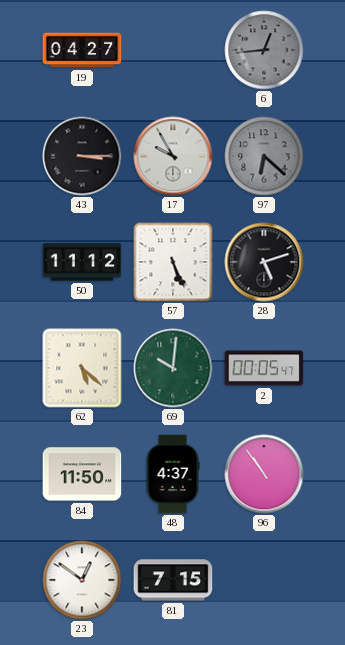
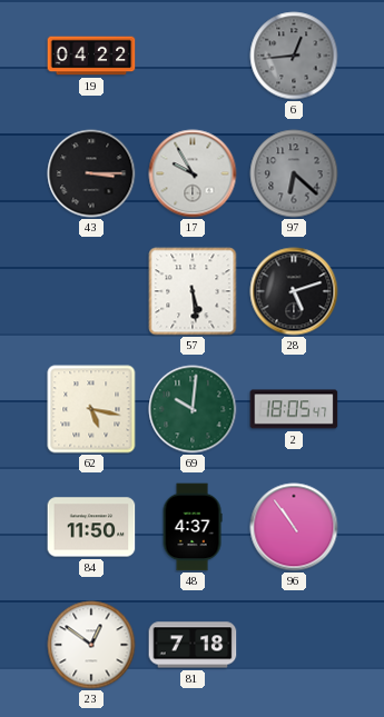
19: 04:27 -> 04:22 (91, 56)
50: 11:12 -> none (82, 262)
57: 5:26 -> 5:29 (193, 291)
62: 5:22 -> 5:17 (91, 409)
2: 00:05 -> 18:05 (294, 409)
81: 7:15 -> 7:18 (193, 645)
